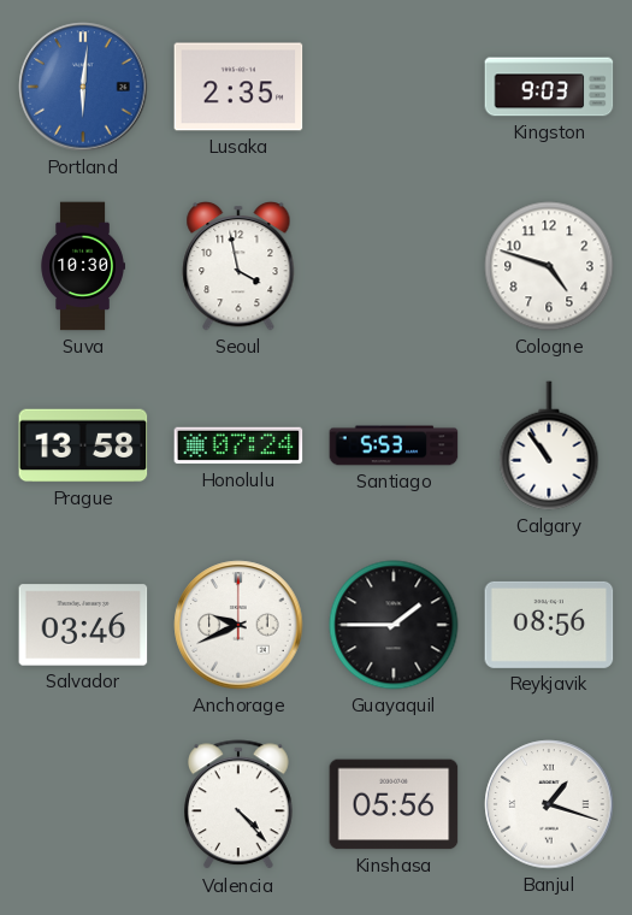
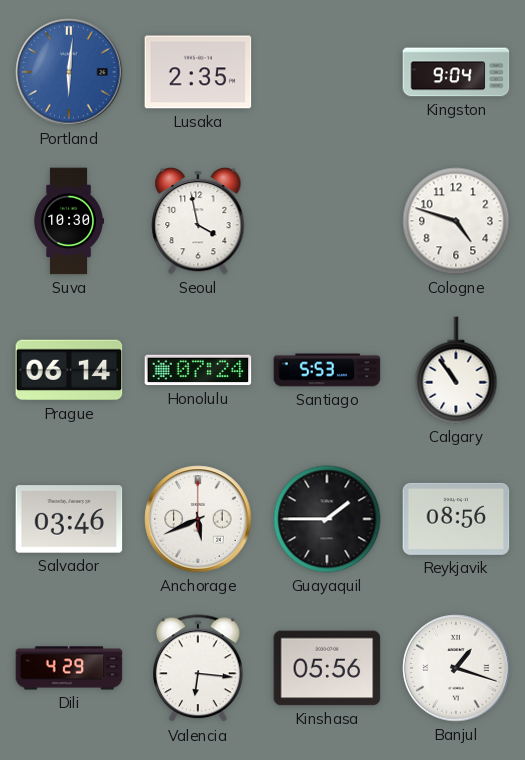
Kingston: 9:03 -> 9:04 (456, 72)
Prague: 13:58 -> 06:14 (69, 370)
Anchorage: 9:41 -> 5:41 (198, 519)
Dili: none -> 4:29 (69, 668)
Valencia: 4:23 -> 6:16 (199, 669)
